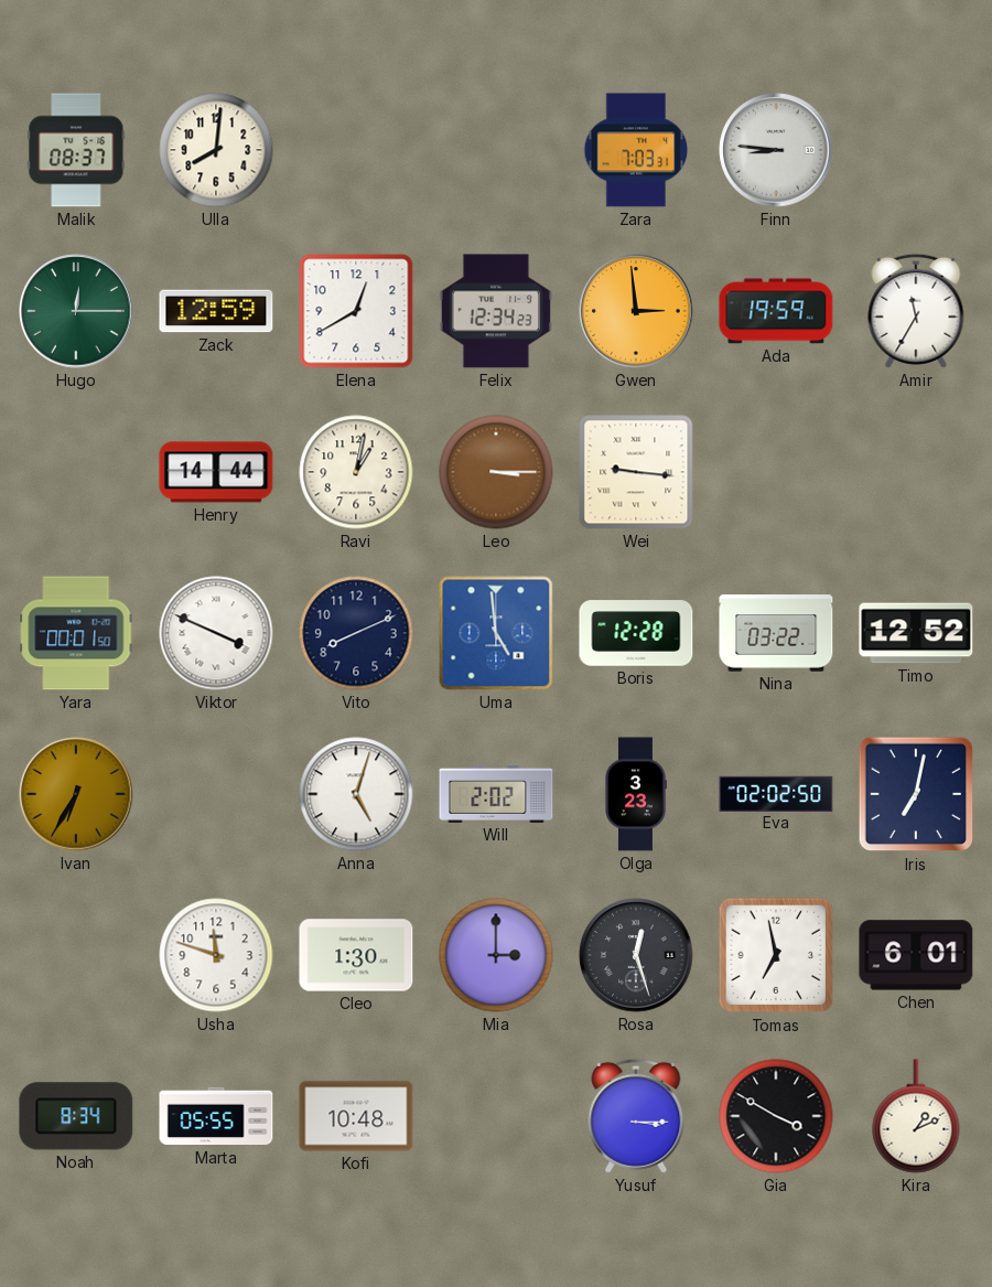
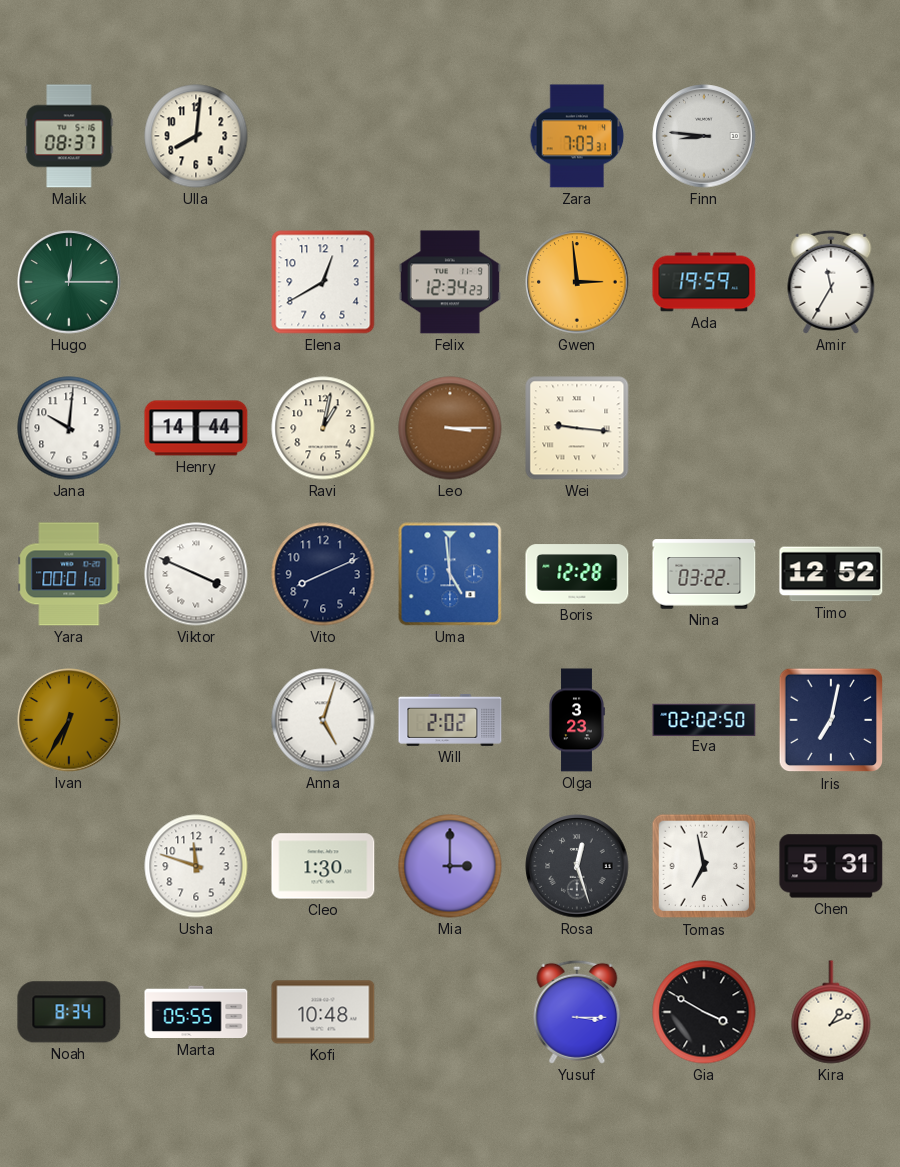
Zack: 12:59 -> none (216, 311)
Jana: none -> 10:01 (69, 428)
Chen: 6:01 -> 5:31 (831, 866)
